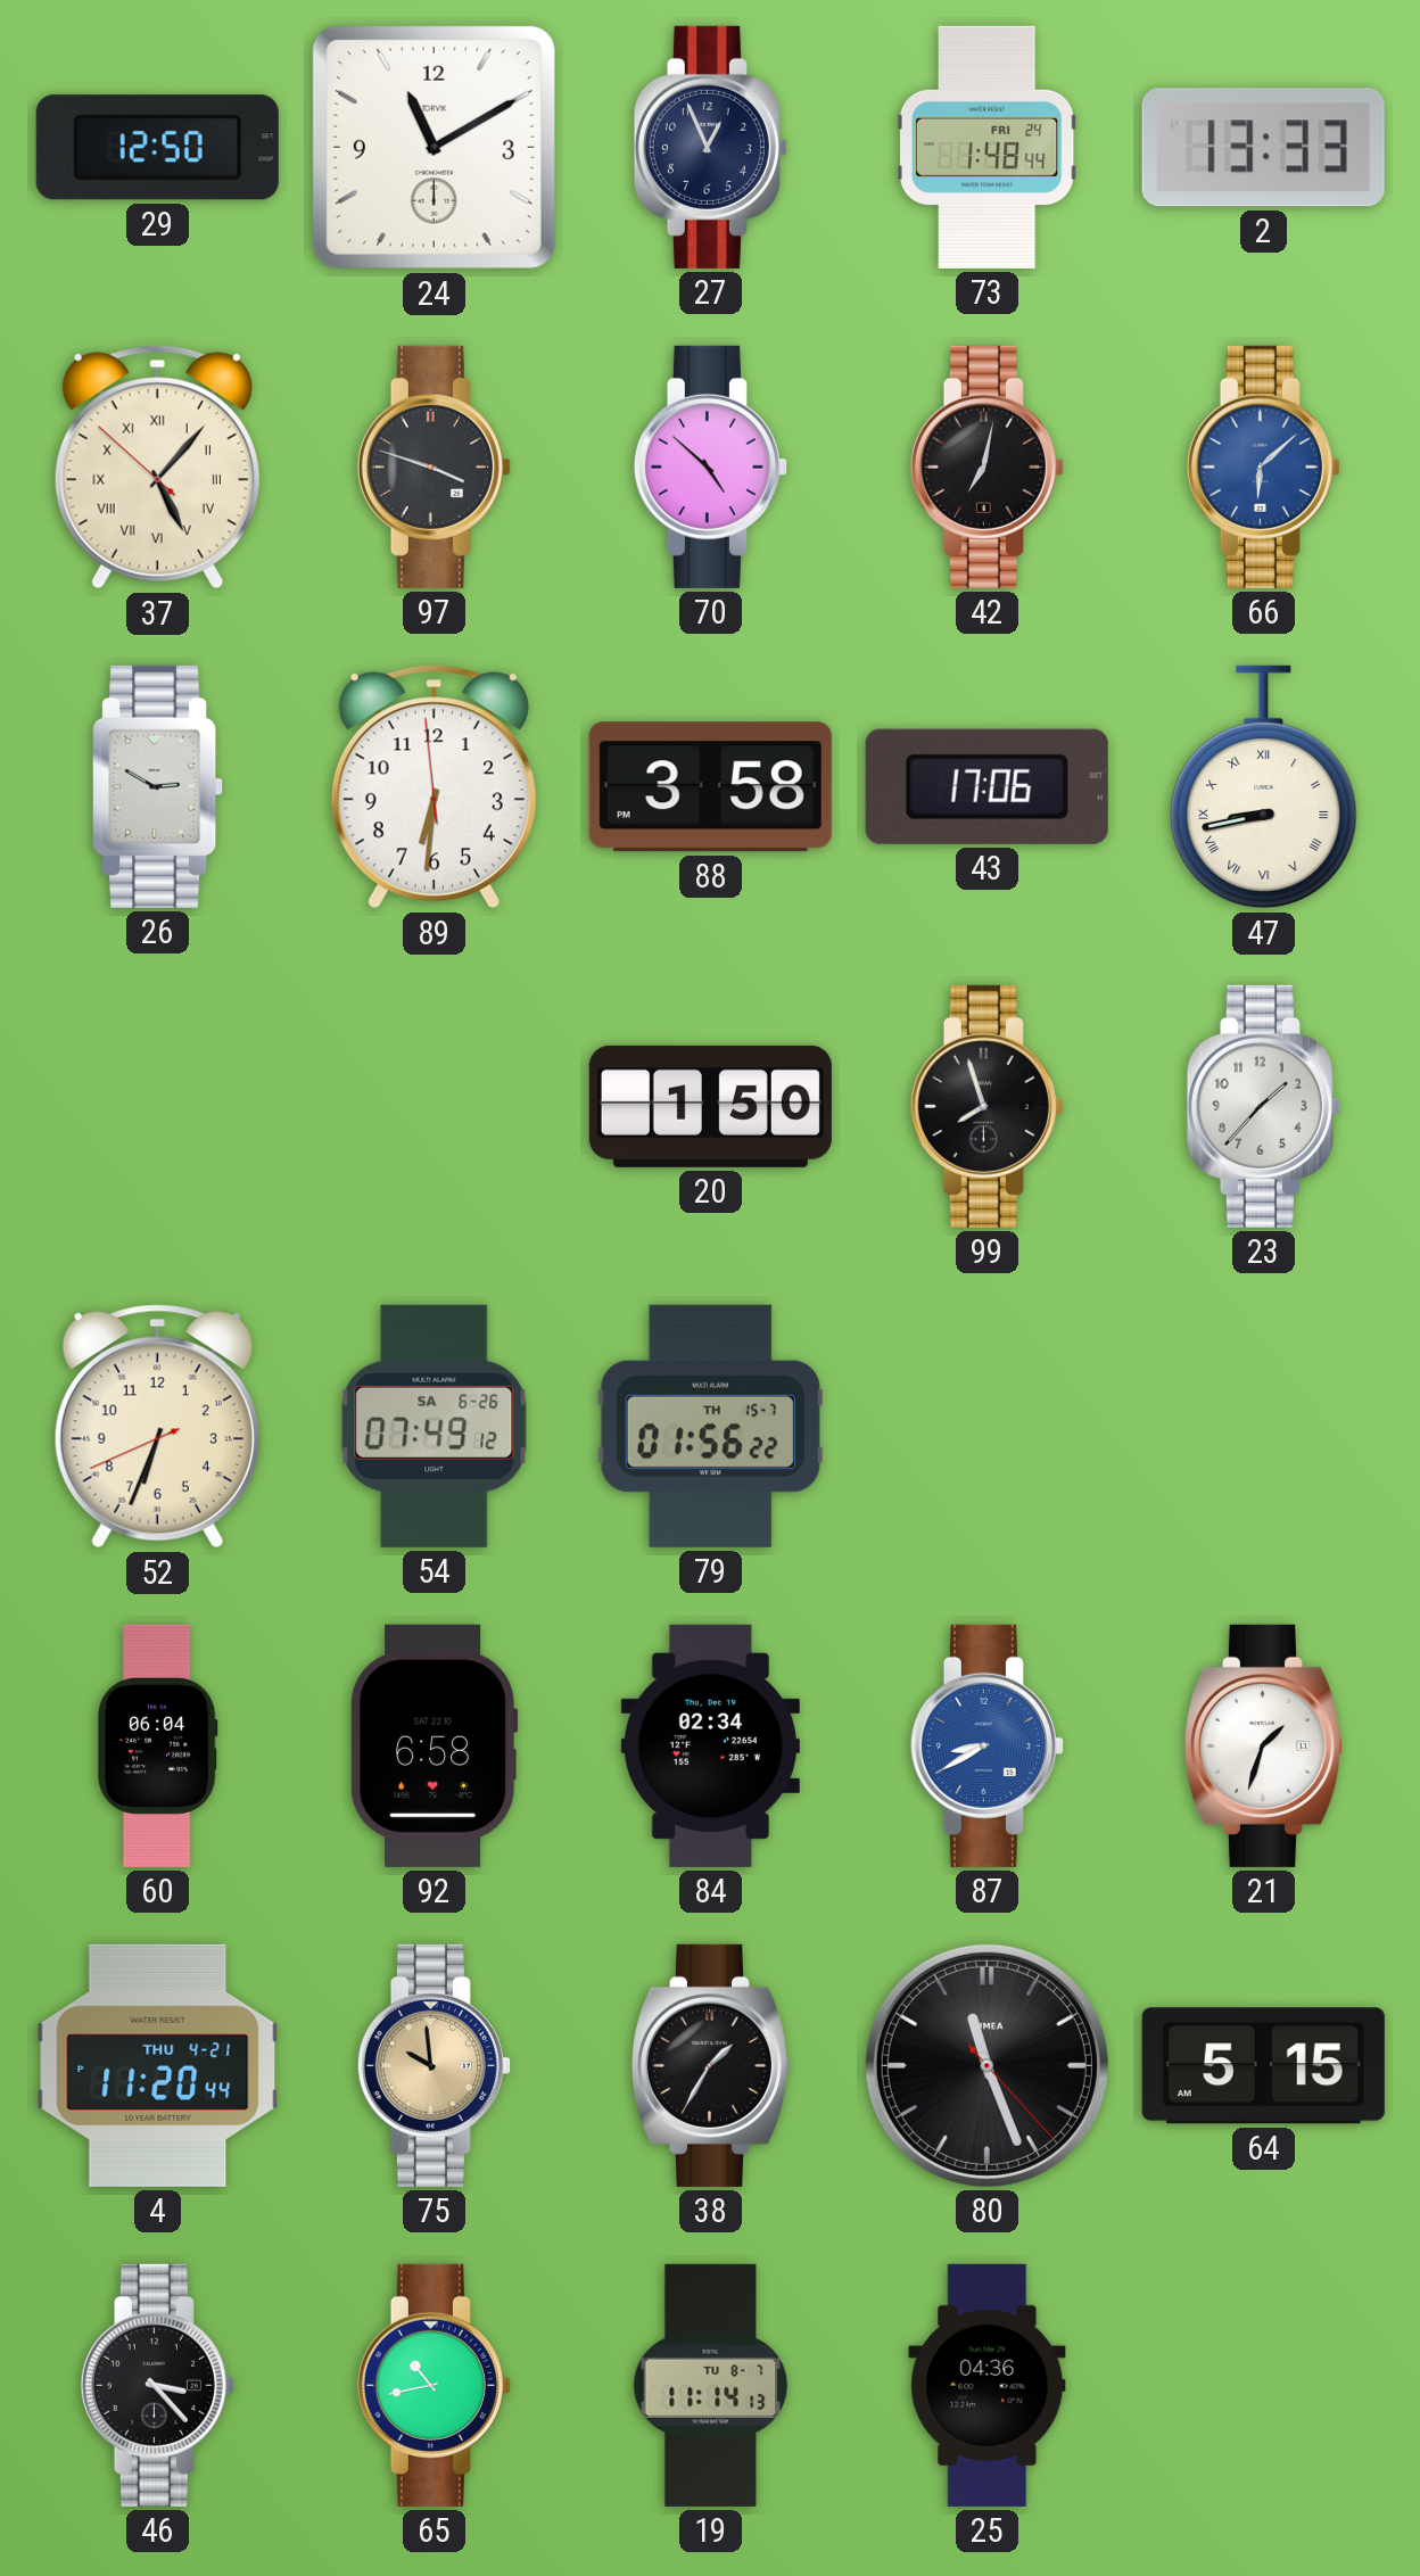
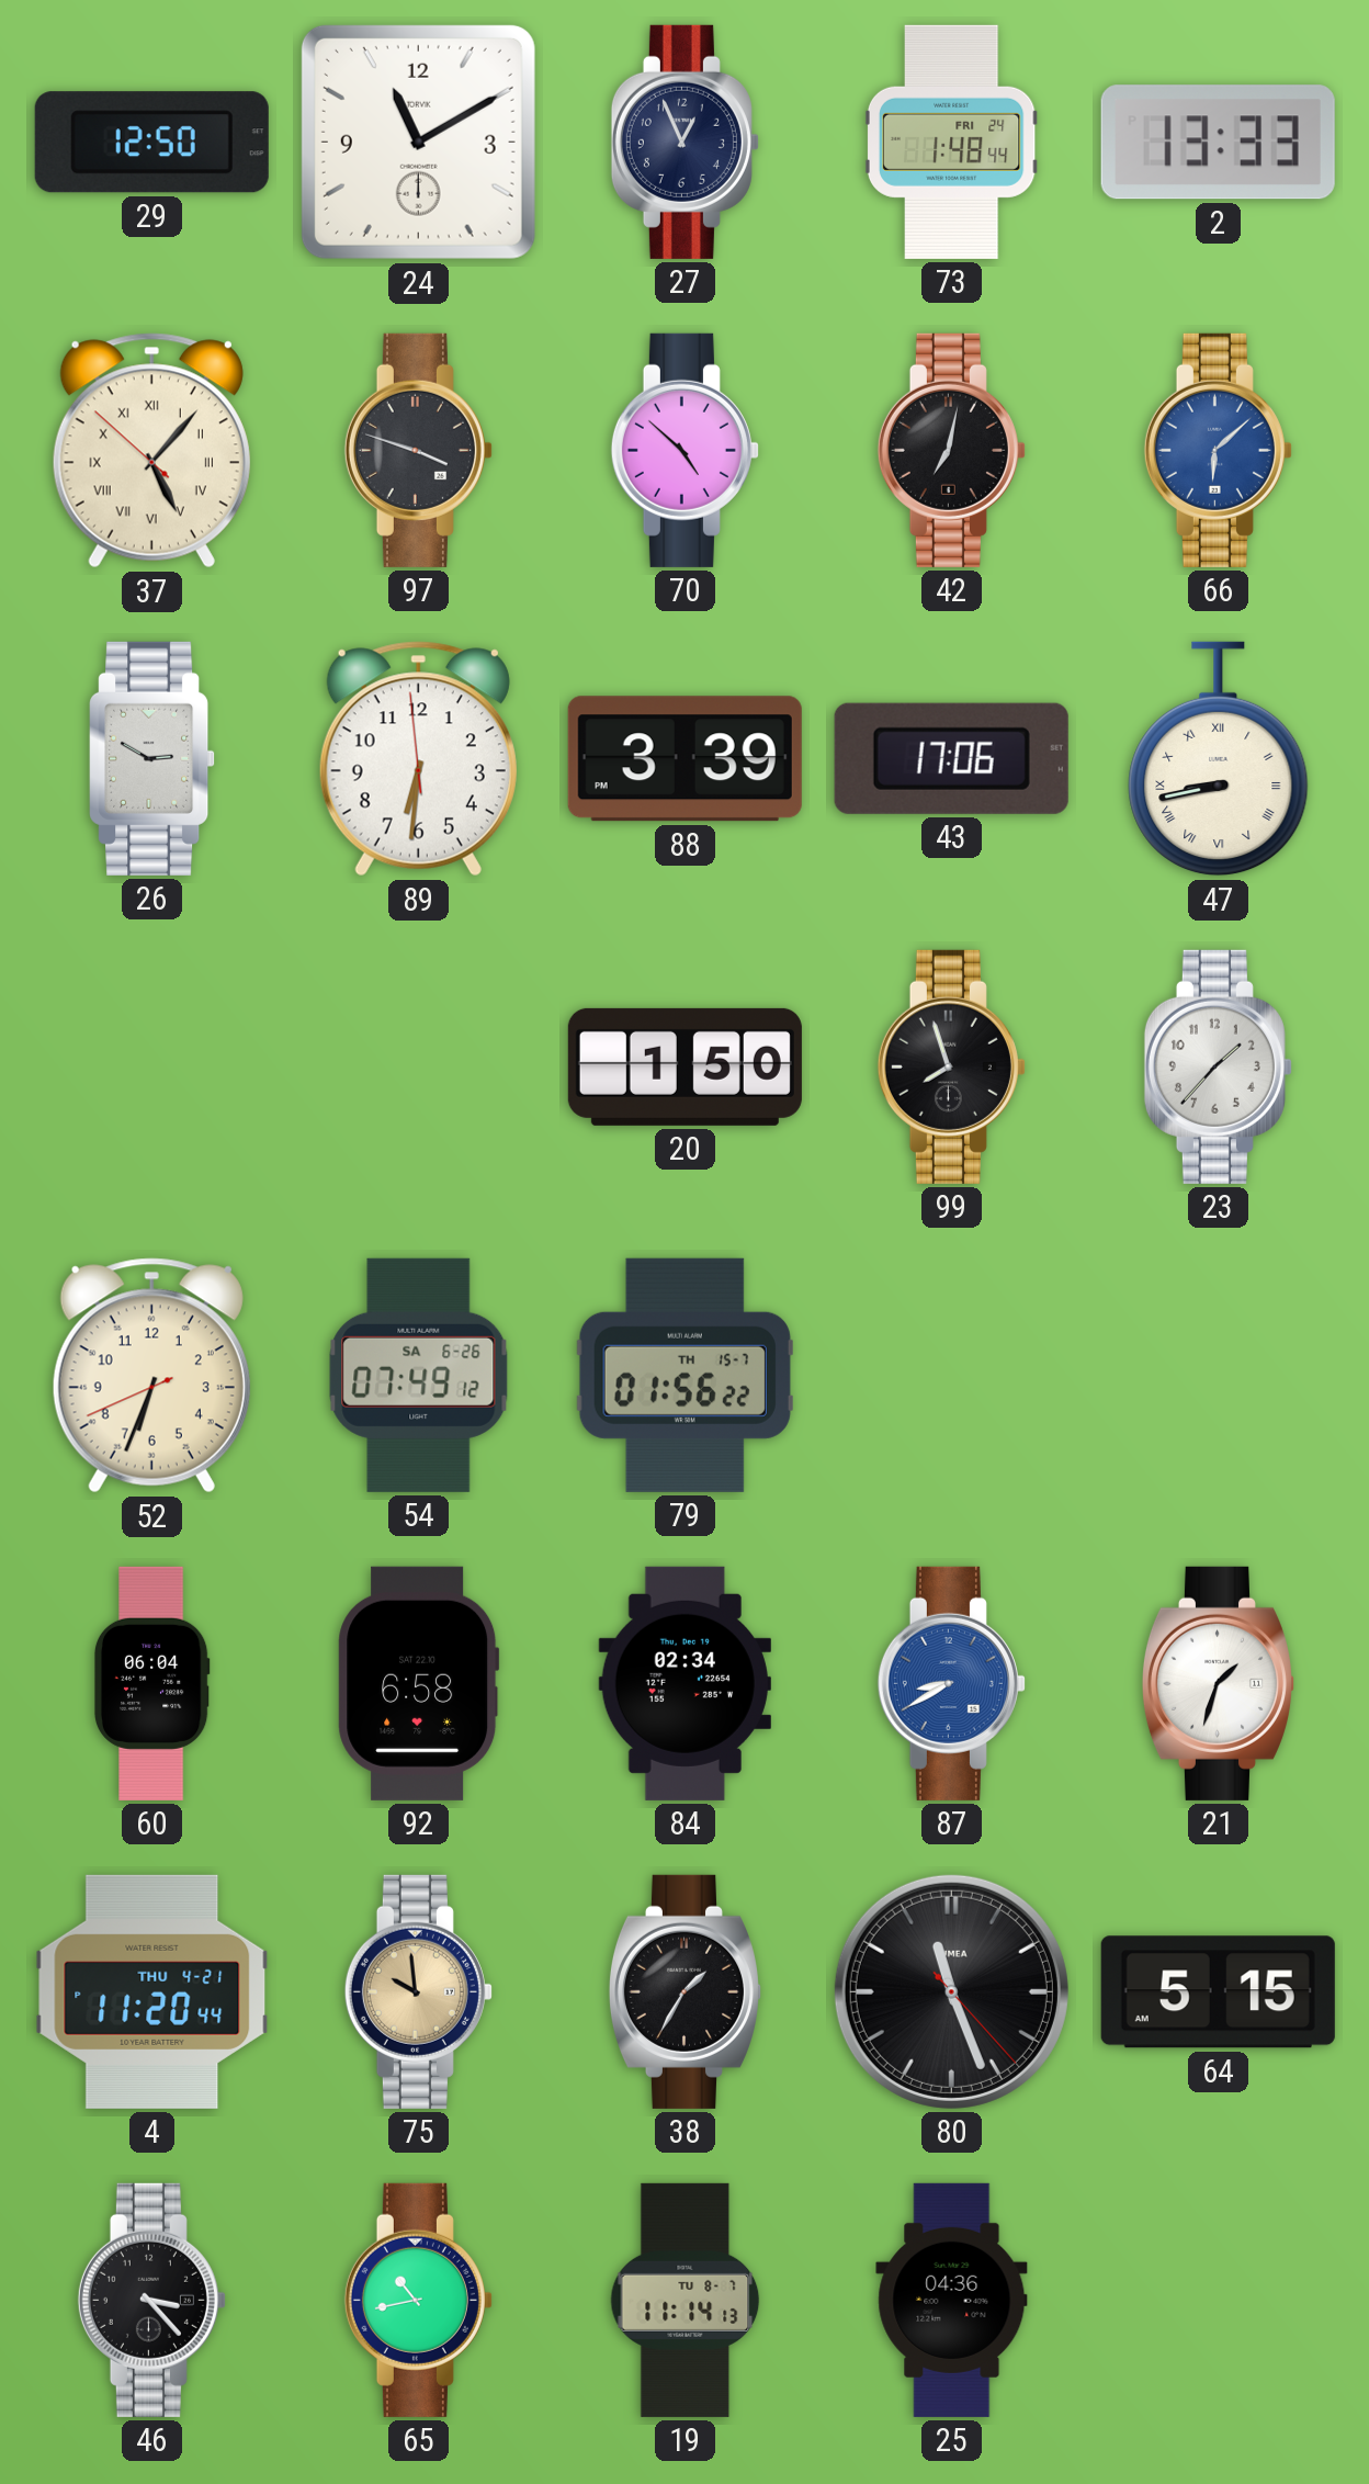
88: 3:58 -> 3:39 (684, 759)
